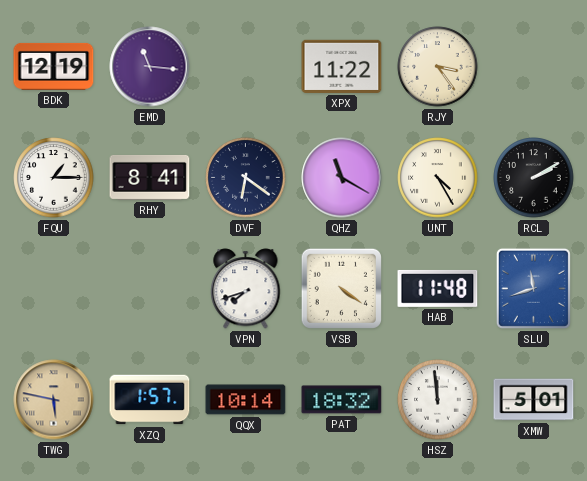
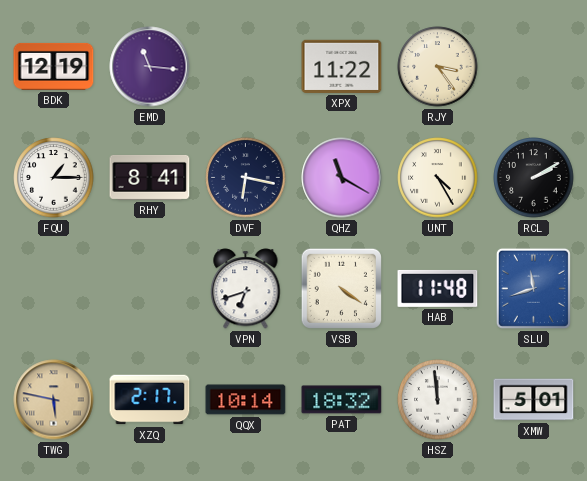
DVF: 6:21 -> 6:17 (246, 178)
VPN: 7:42 -> 6:42 (246, 289)
XZQ: 1:57 -> 2:17 (150, 400)
